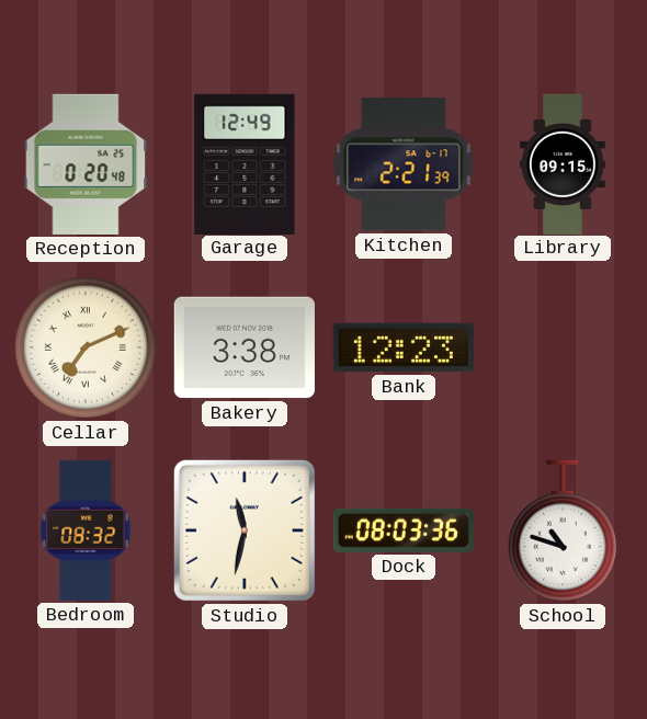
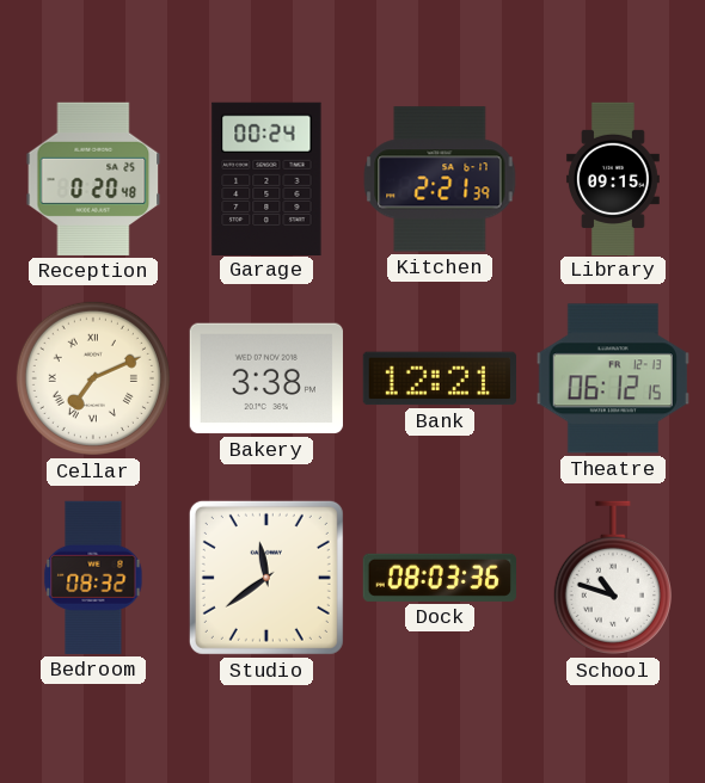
Garage: 12:49 -> 00:24 (266, 178)
Bank: 12:23 -> 12:21 (440, 378)
Theatre: none -> 06:12 (613, 378)
Studio: 11:32 -> 11:39 (266, 578)
